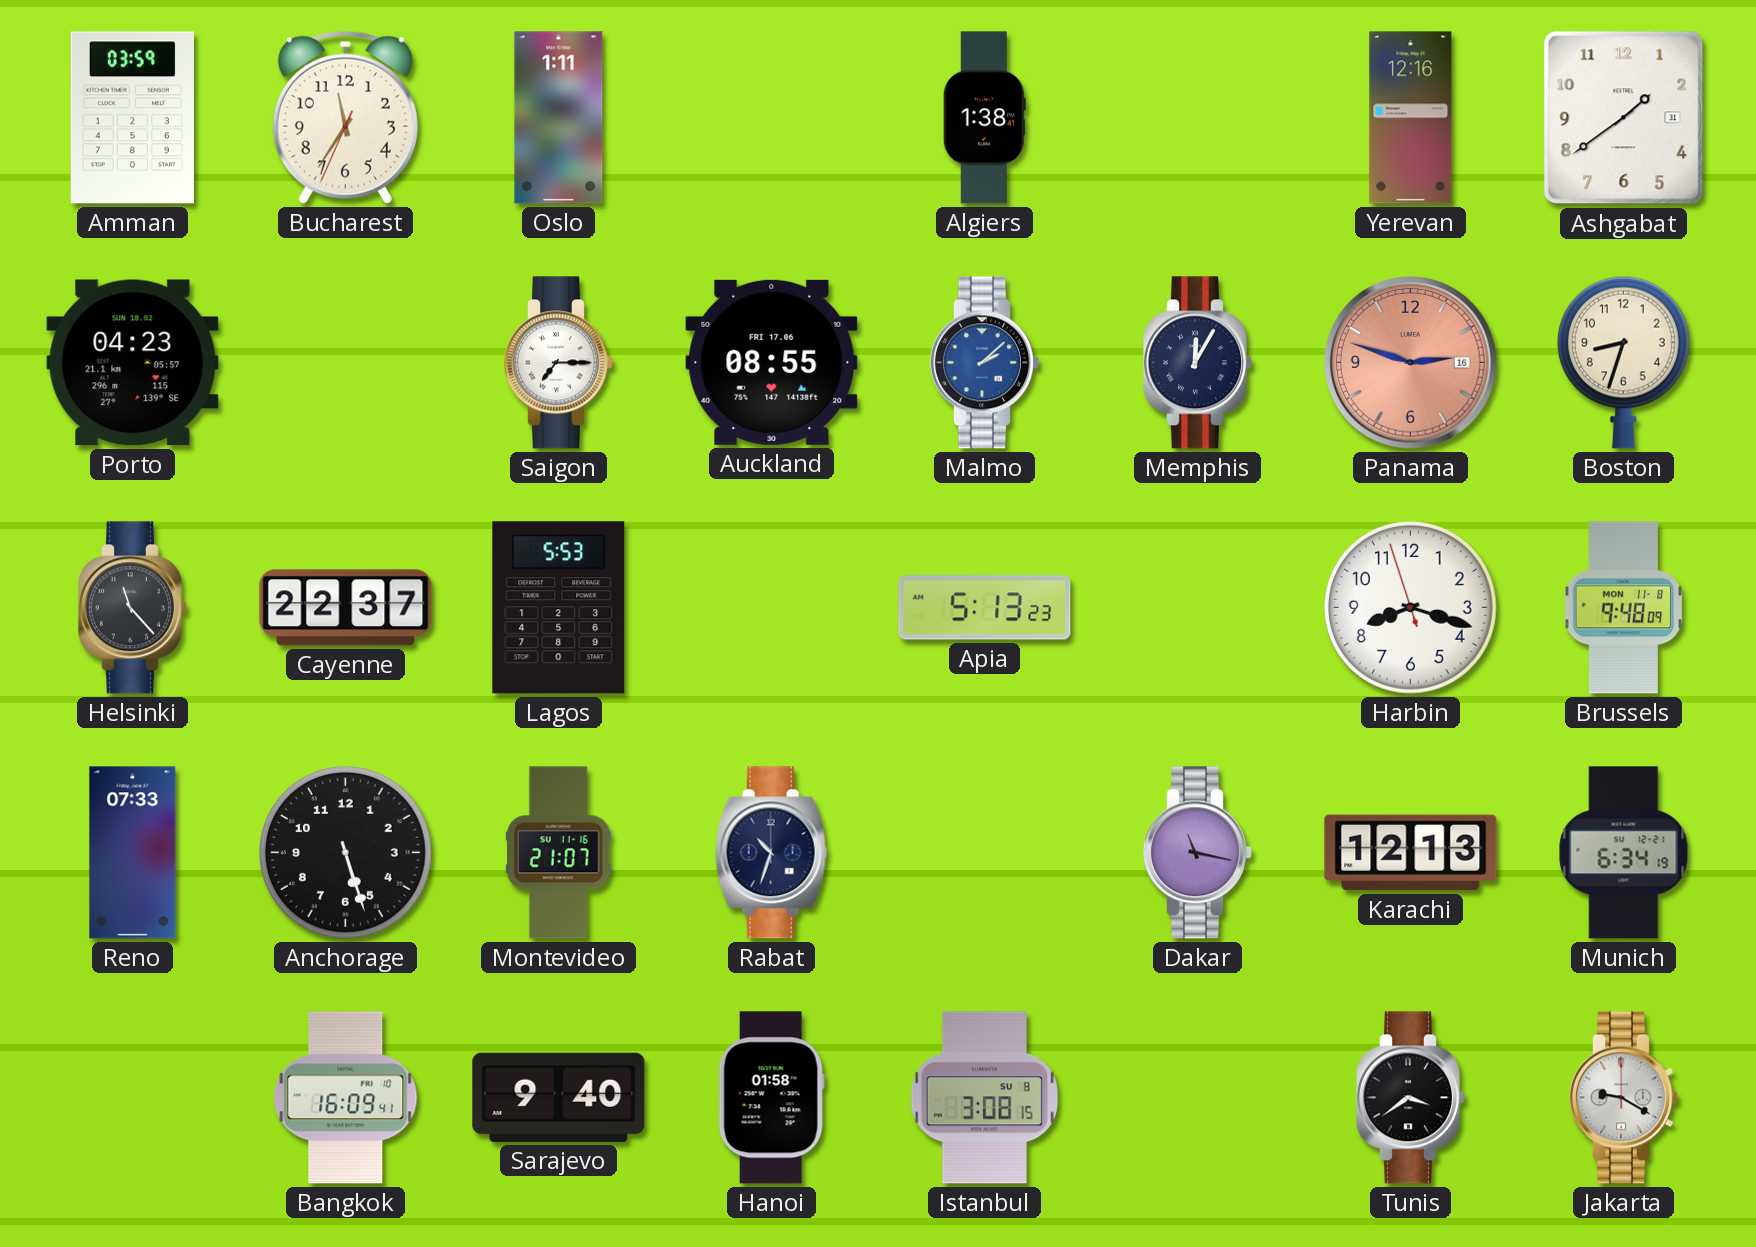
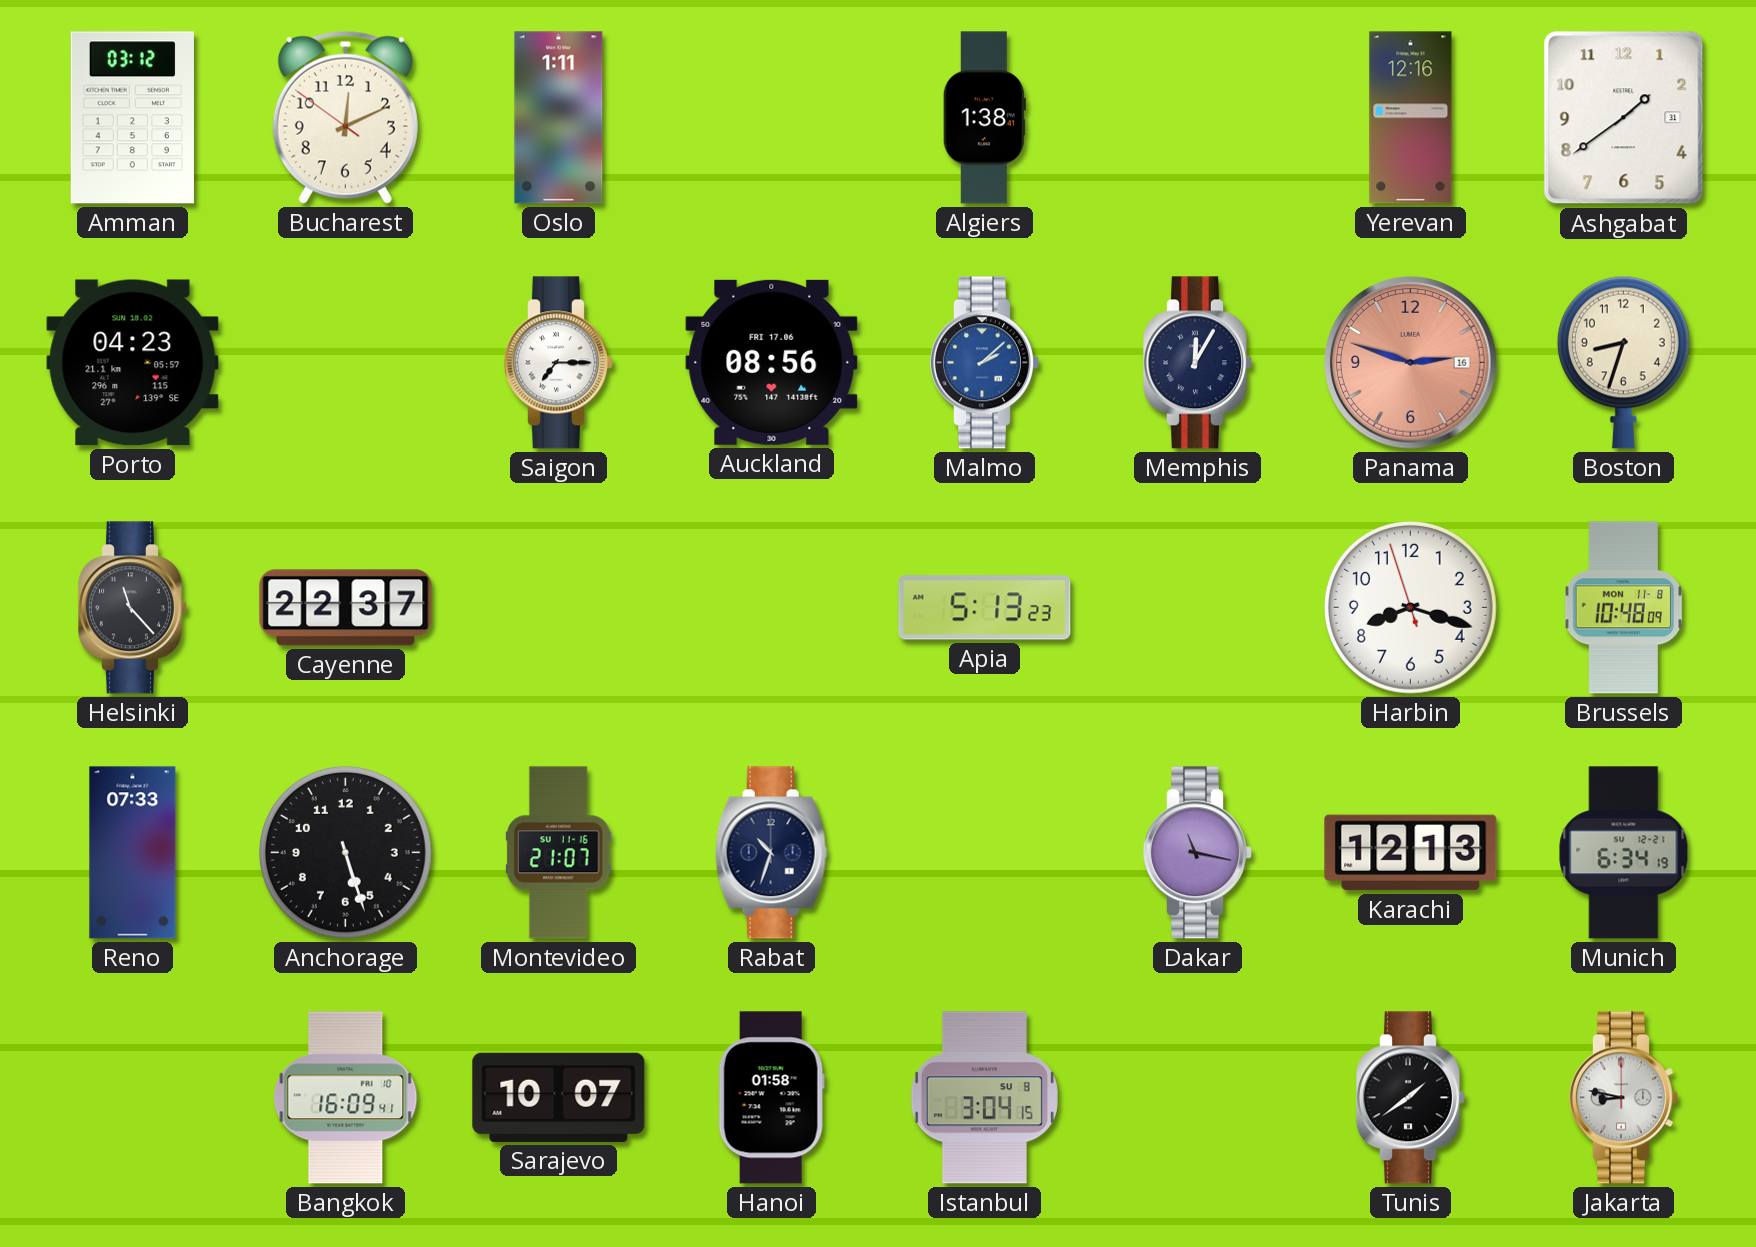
Amman: 03:59 -> 03:12 (132, 118)
Bucharest: 11:35 -> 12:10 (345, 117)
Auckland: 08:55 -> 08:56 (772, 362)
Lagos: 5:53 -> none (559, 608)
Brussels: 9:48 -> 10:48 (1624, 608)
Sarajevo: 9:40 -> 10:07 (559, 1097)
Istanbul: 3:08 -> 3:04 (984, 1098)
Tunis: 3:39 -> 1:39 (1410, 1098)
Jakarta: 9:20 -> 8:47 (1623, 1098)
